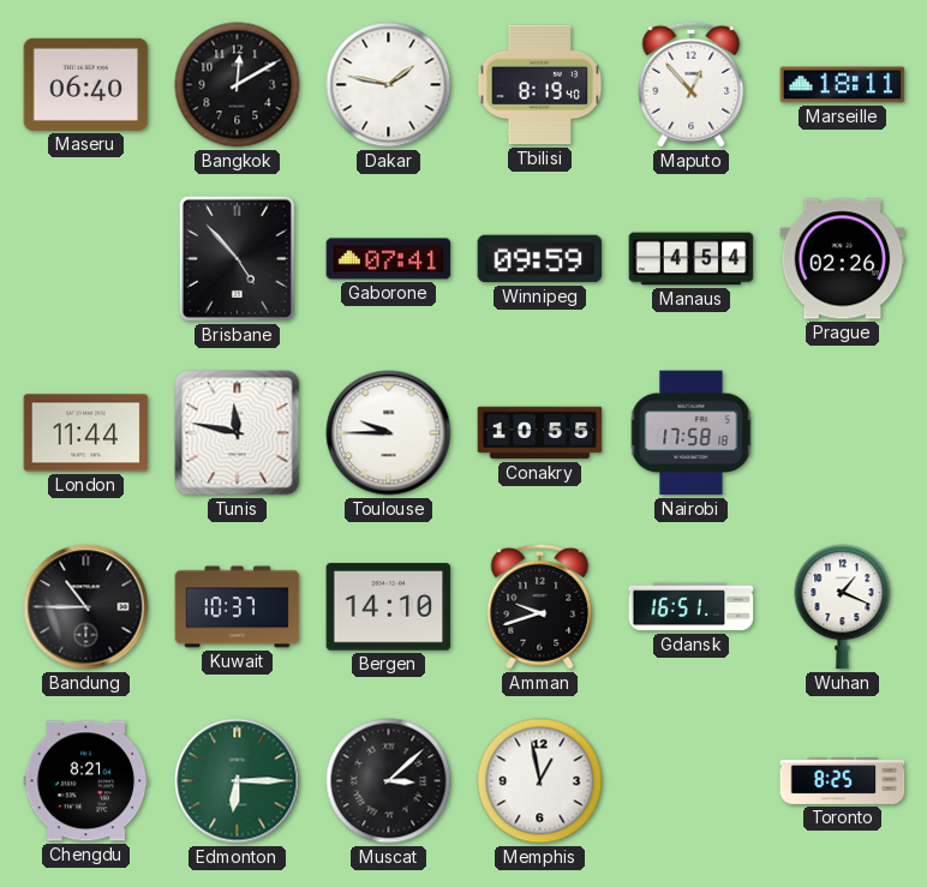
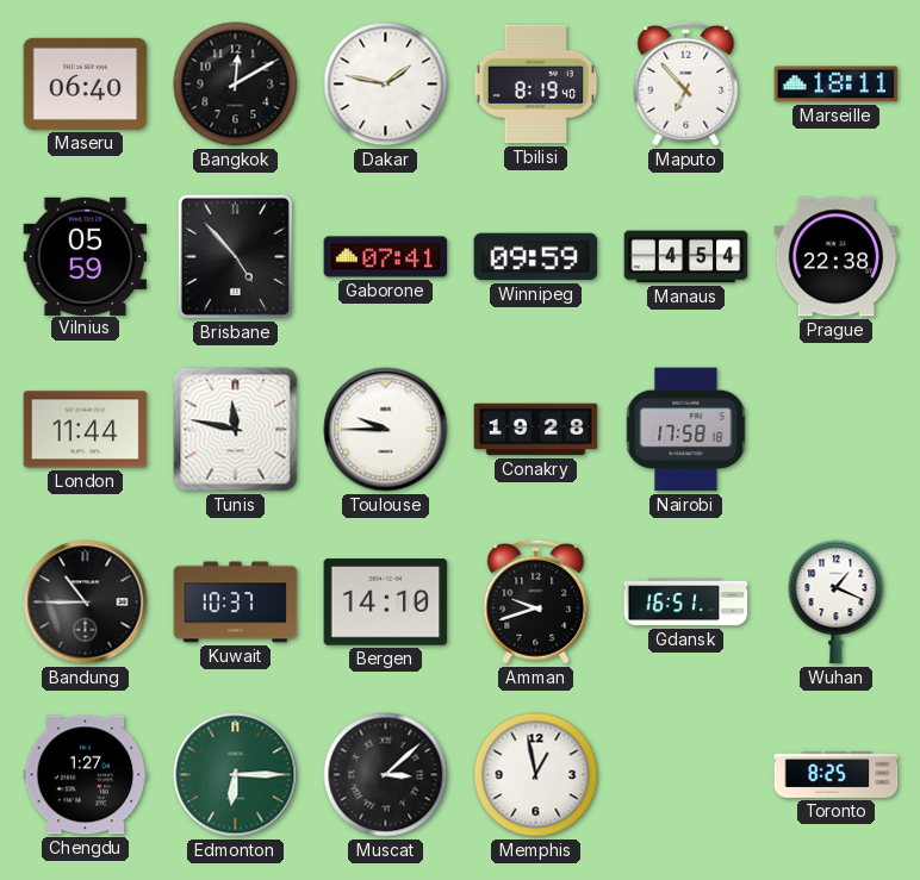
Maputo: 12:53 -> 6:53 (686, 83)
Vilnius: none -> 05:59 (86, 256)
Prague: 02:26 -> 22:38 (837, 257)
Conakry: 10:55 -> 19:28 (536, 430)
Chengdu: 8:21 -> 1:27 (86, 775)
